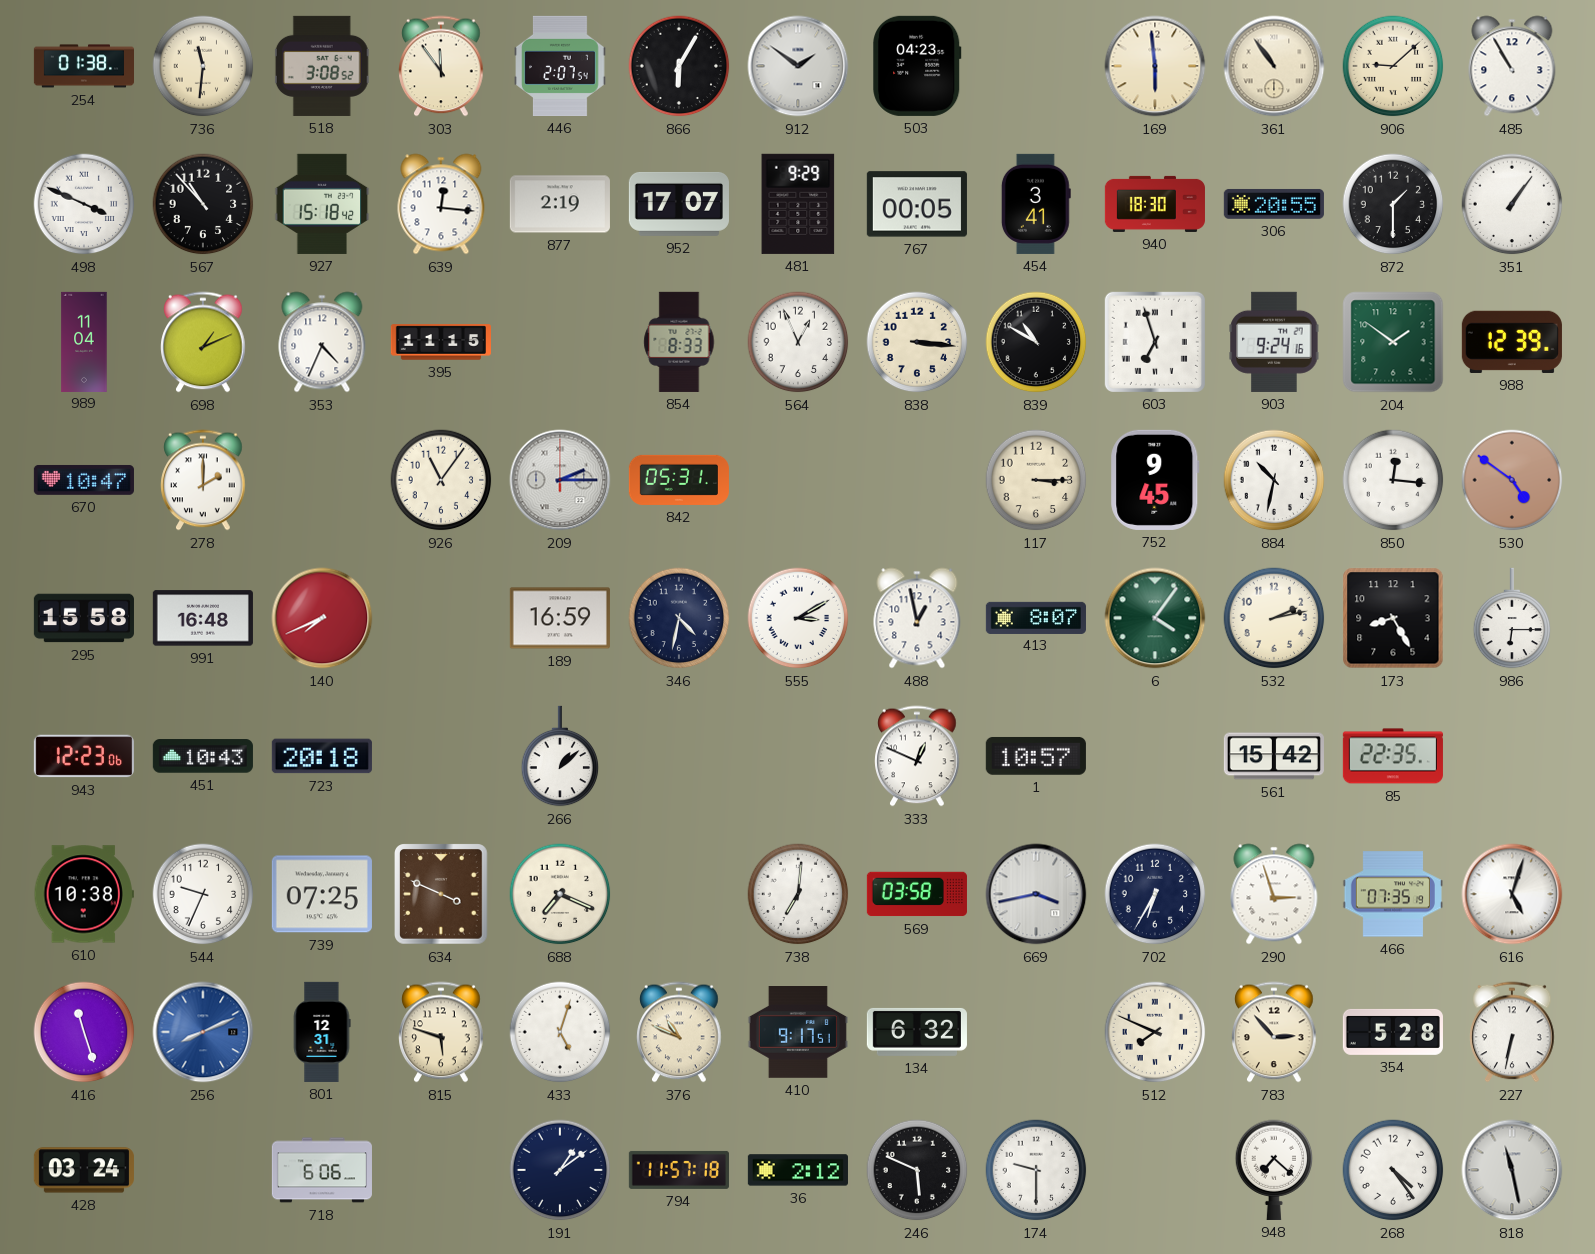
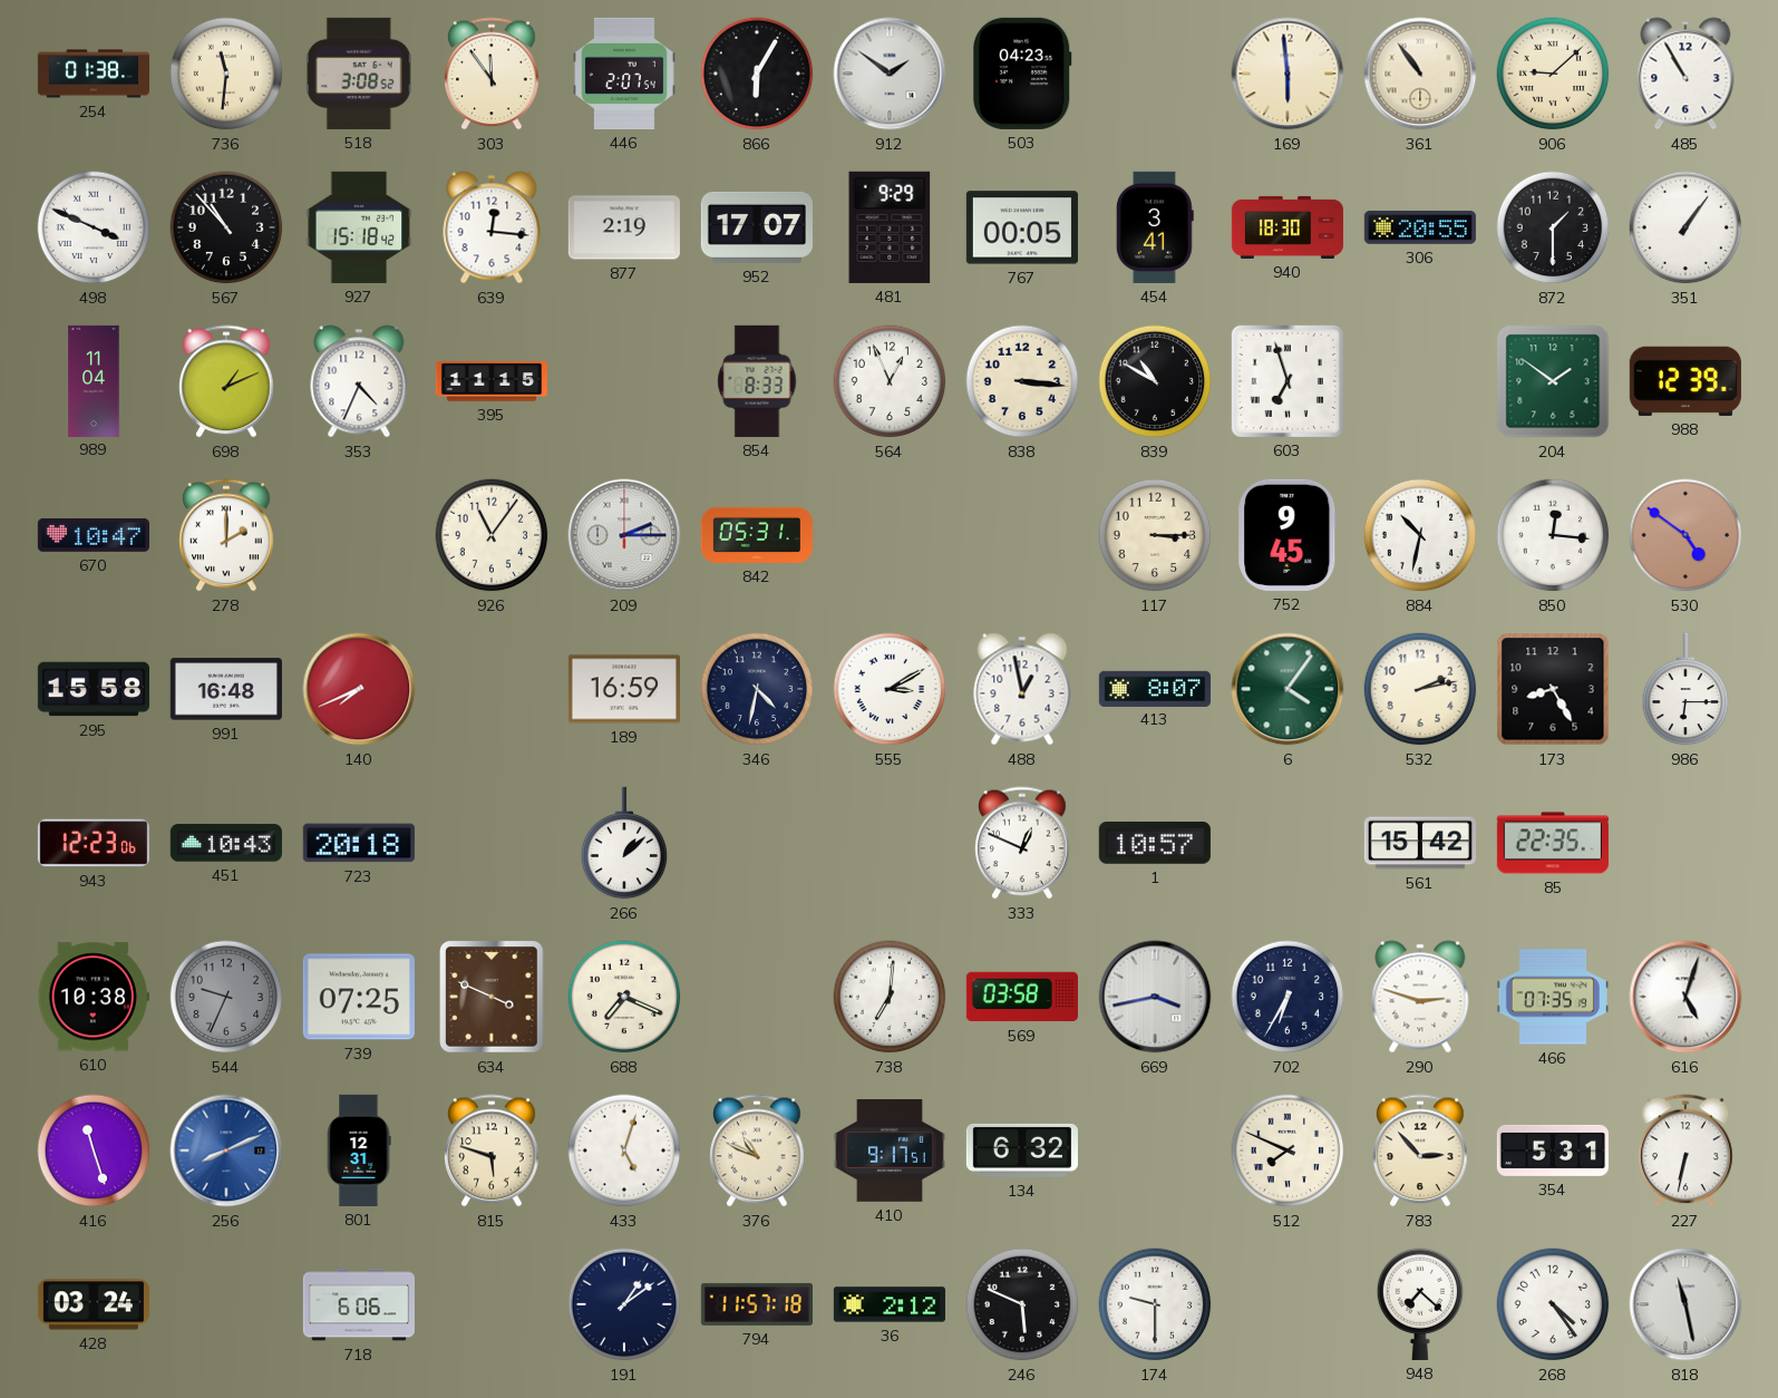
903: 9:24 -> none (1274, 342)
544 dial: white -> grey (226, 997)
290: 2:57 -> 2:48 (1420, 997)
354: 5:28 -> 5:31 (1553, 1151)
